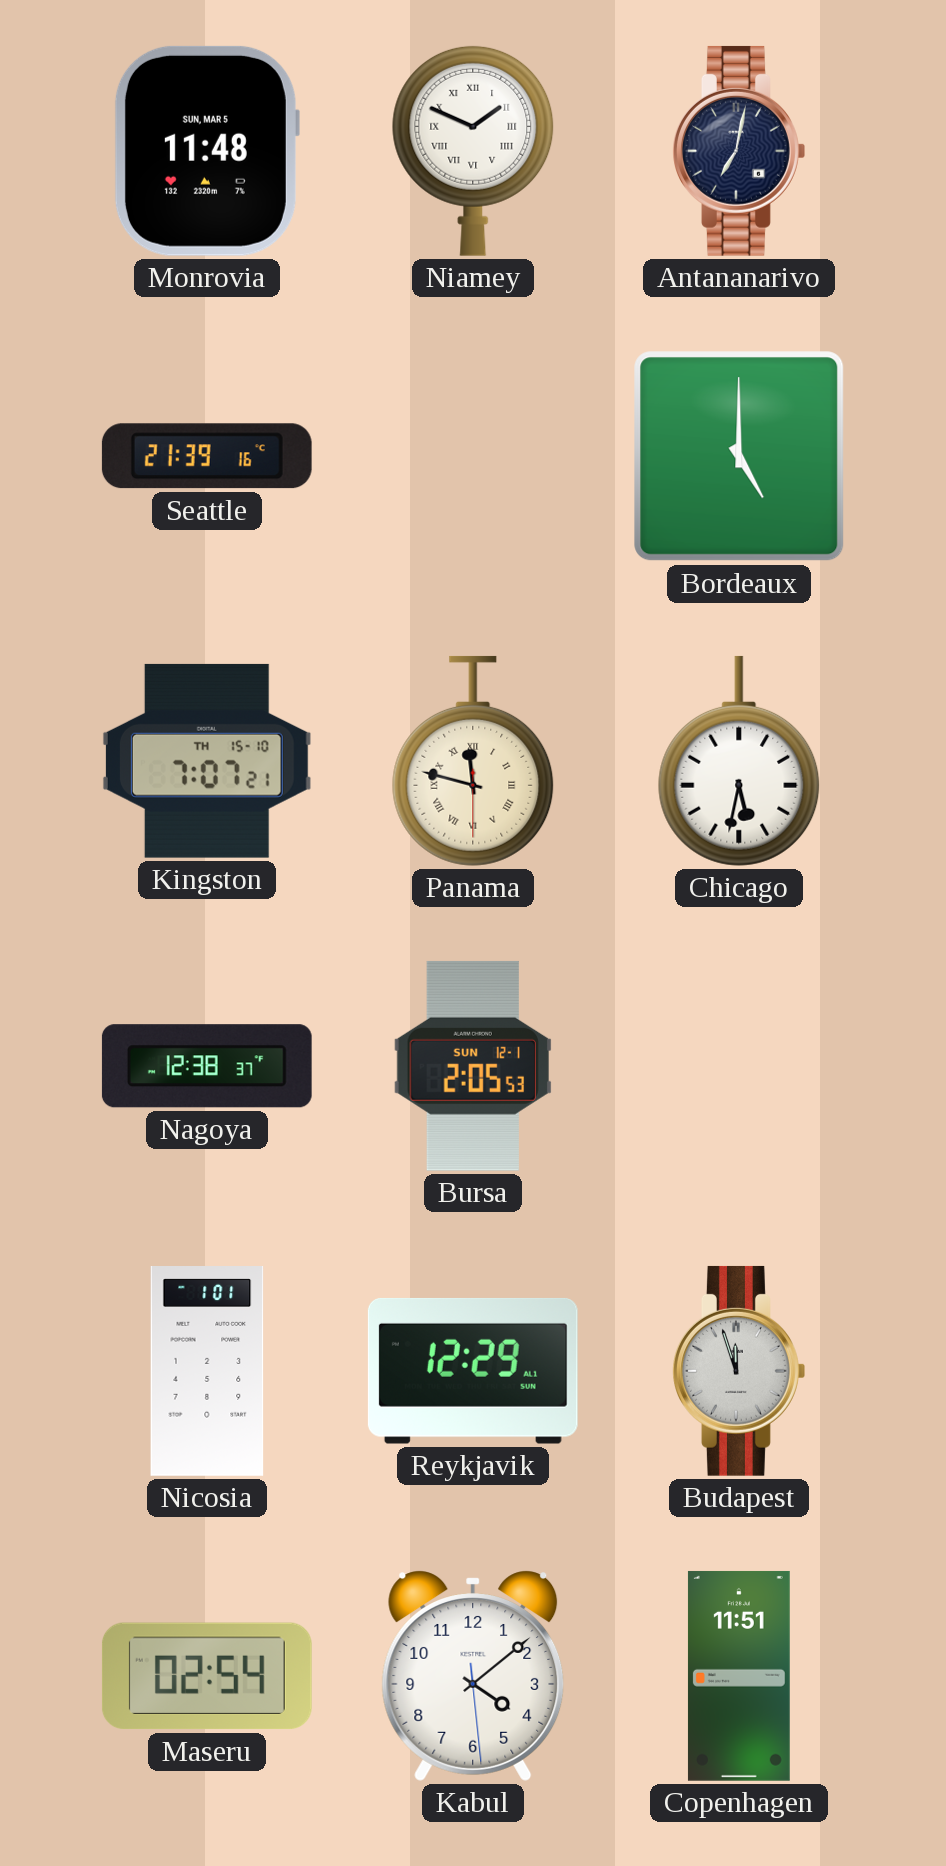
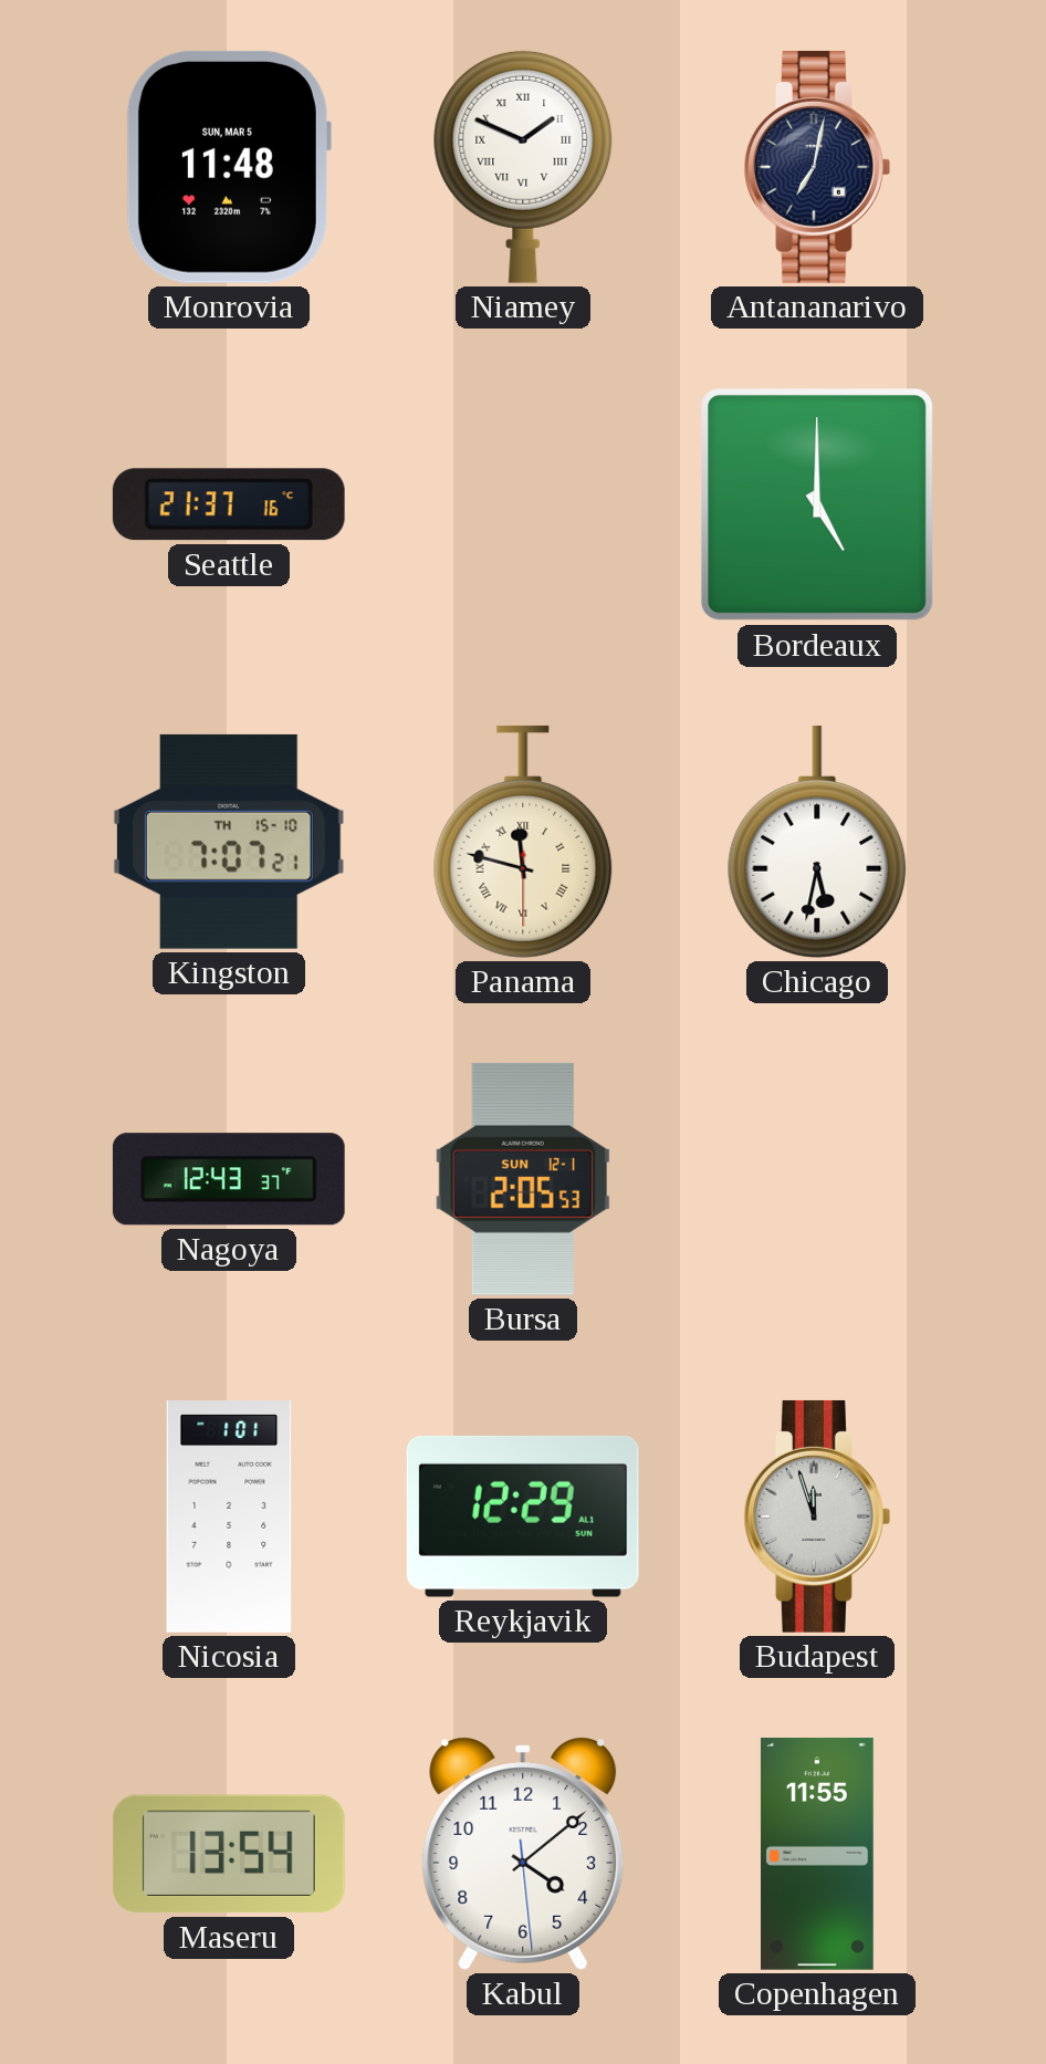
Seattle: 21:39 -> 21:37 (229, 504)
Nagoya: 12:38 -> 12:43 (229, 1179)
Maseru: 02:54 -> 13:54 (229, 1854)
Copenhagen: 11:51 -> 11:55 (817, 1854)
